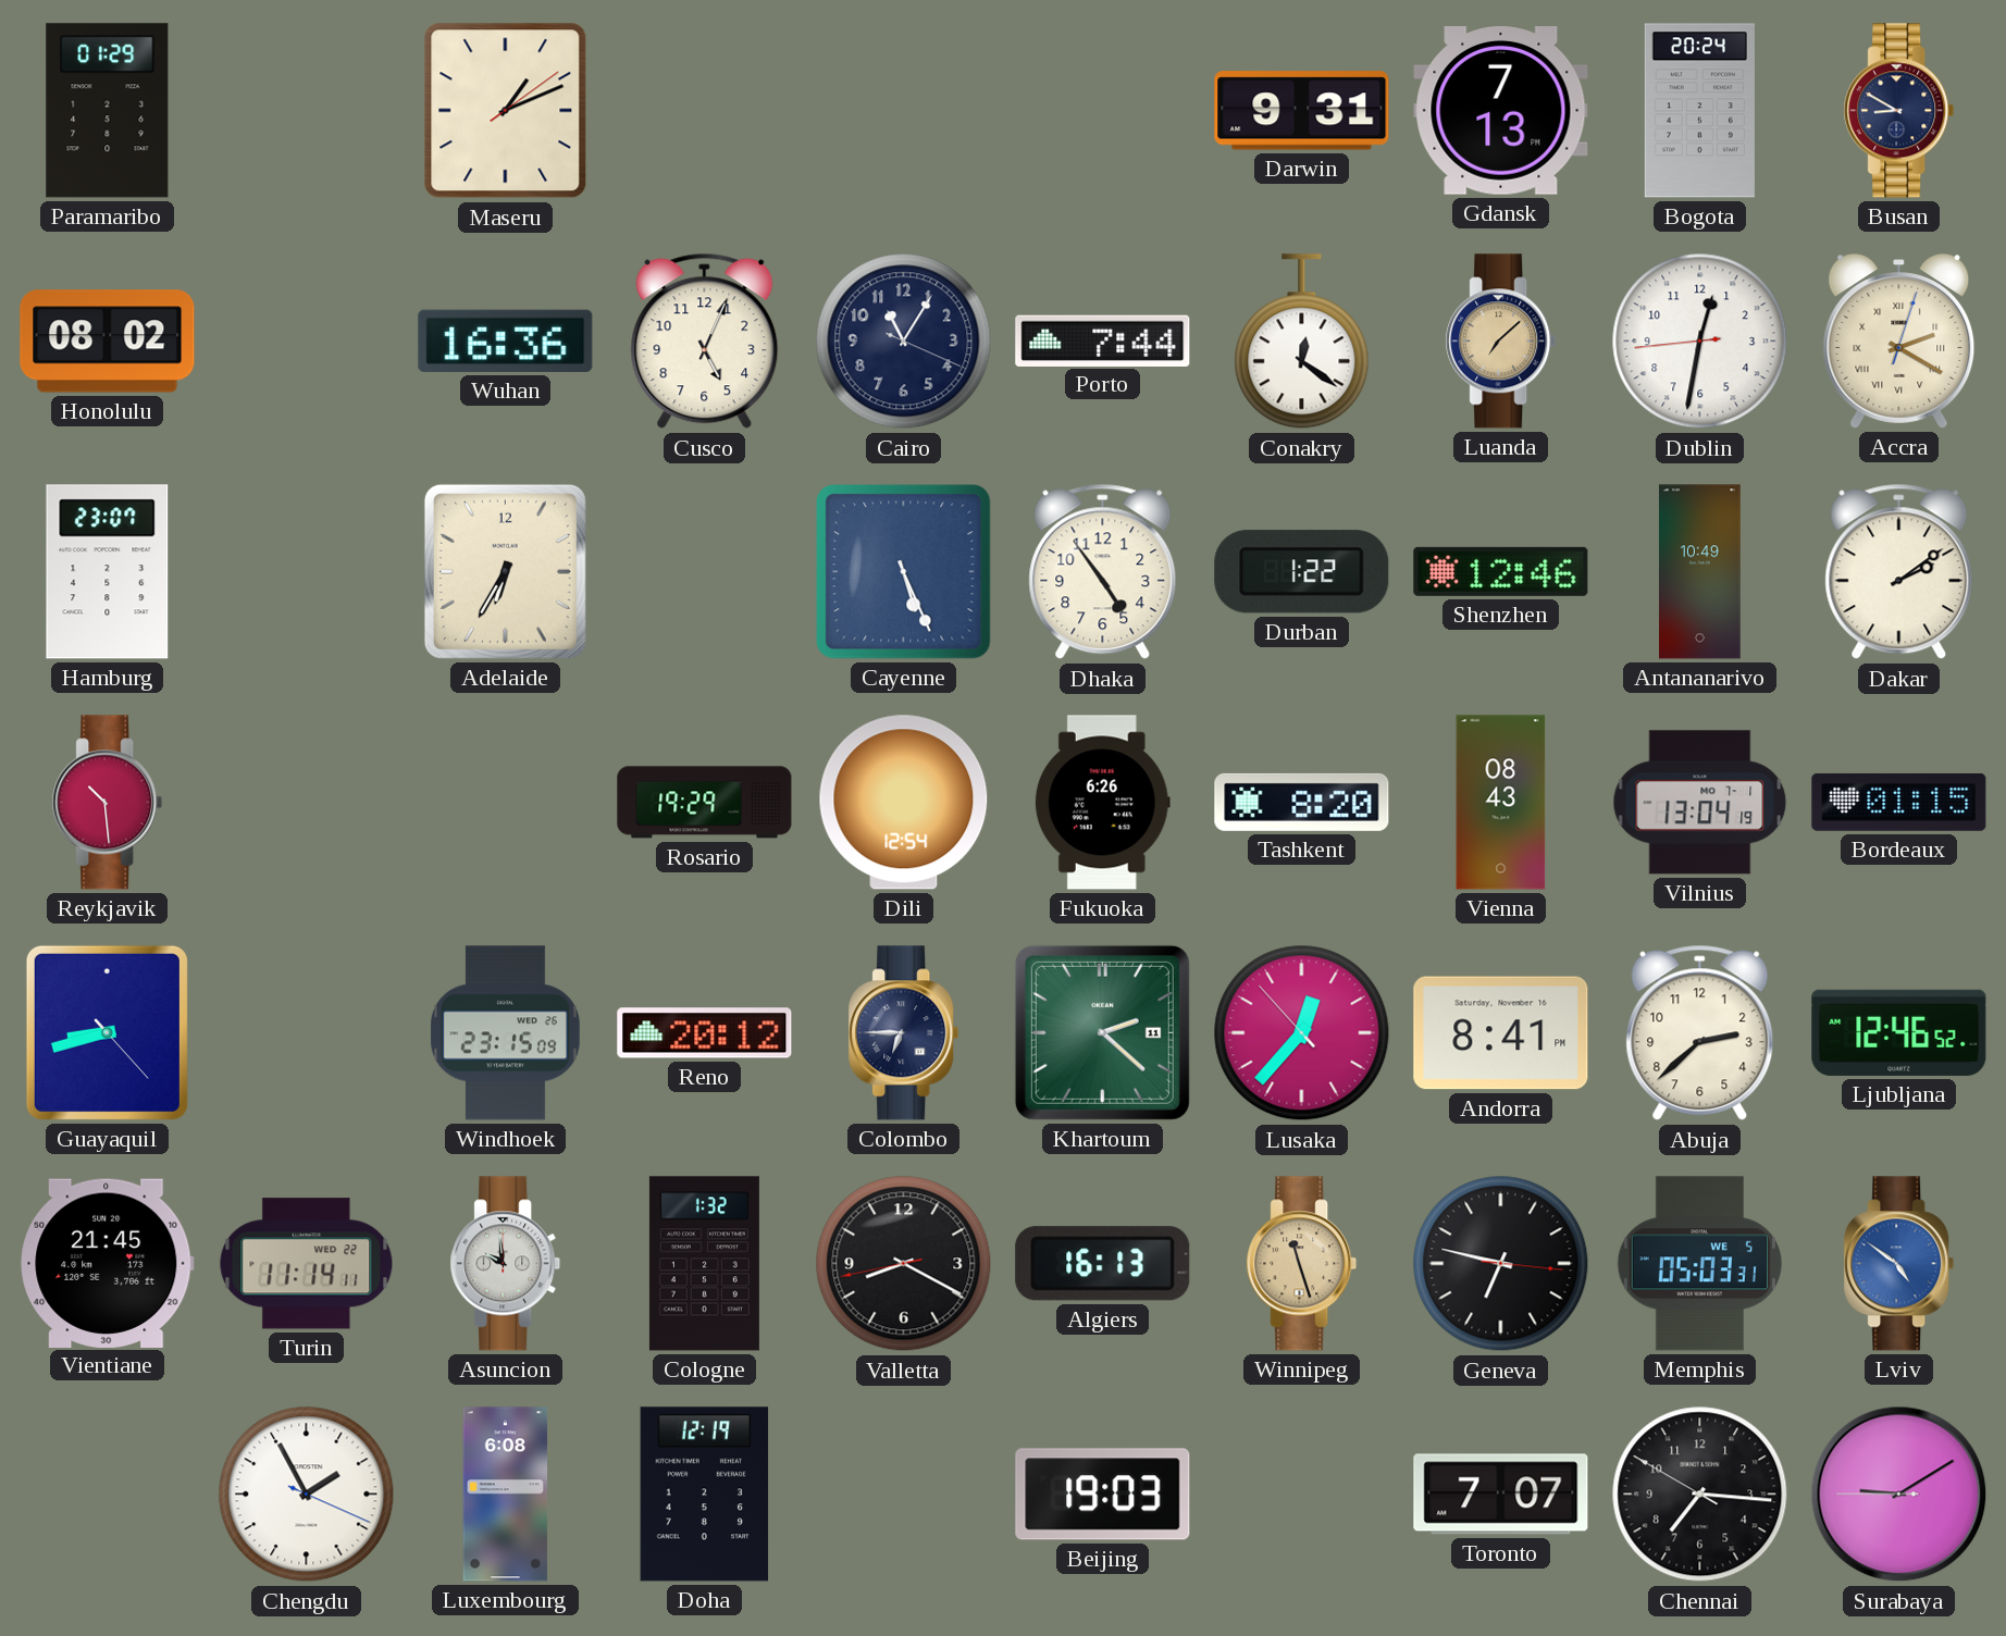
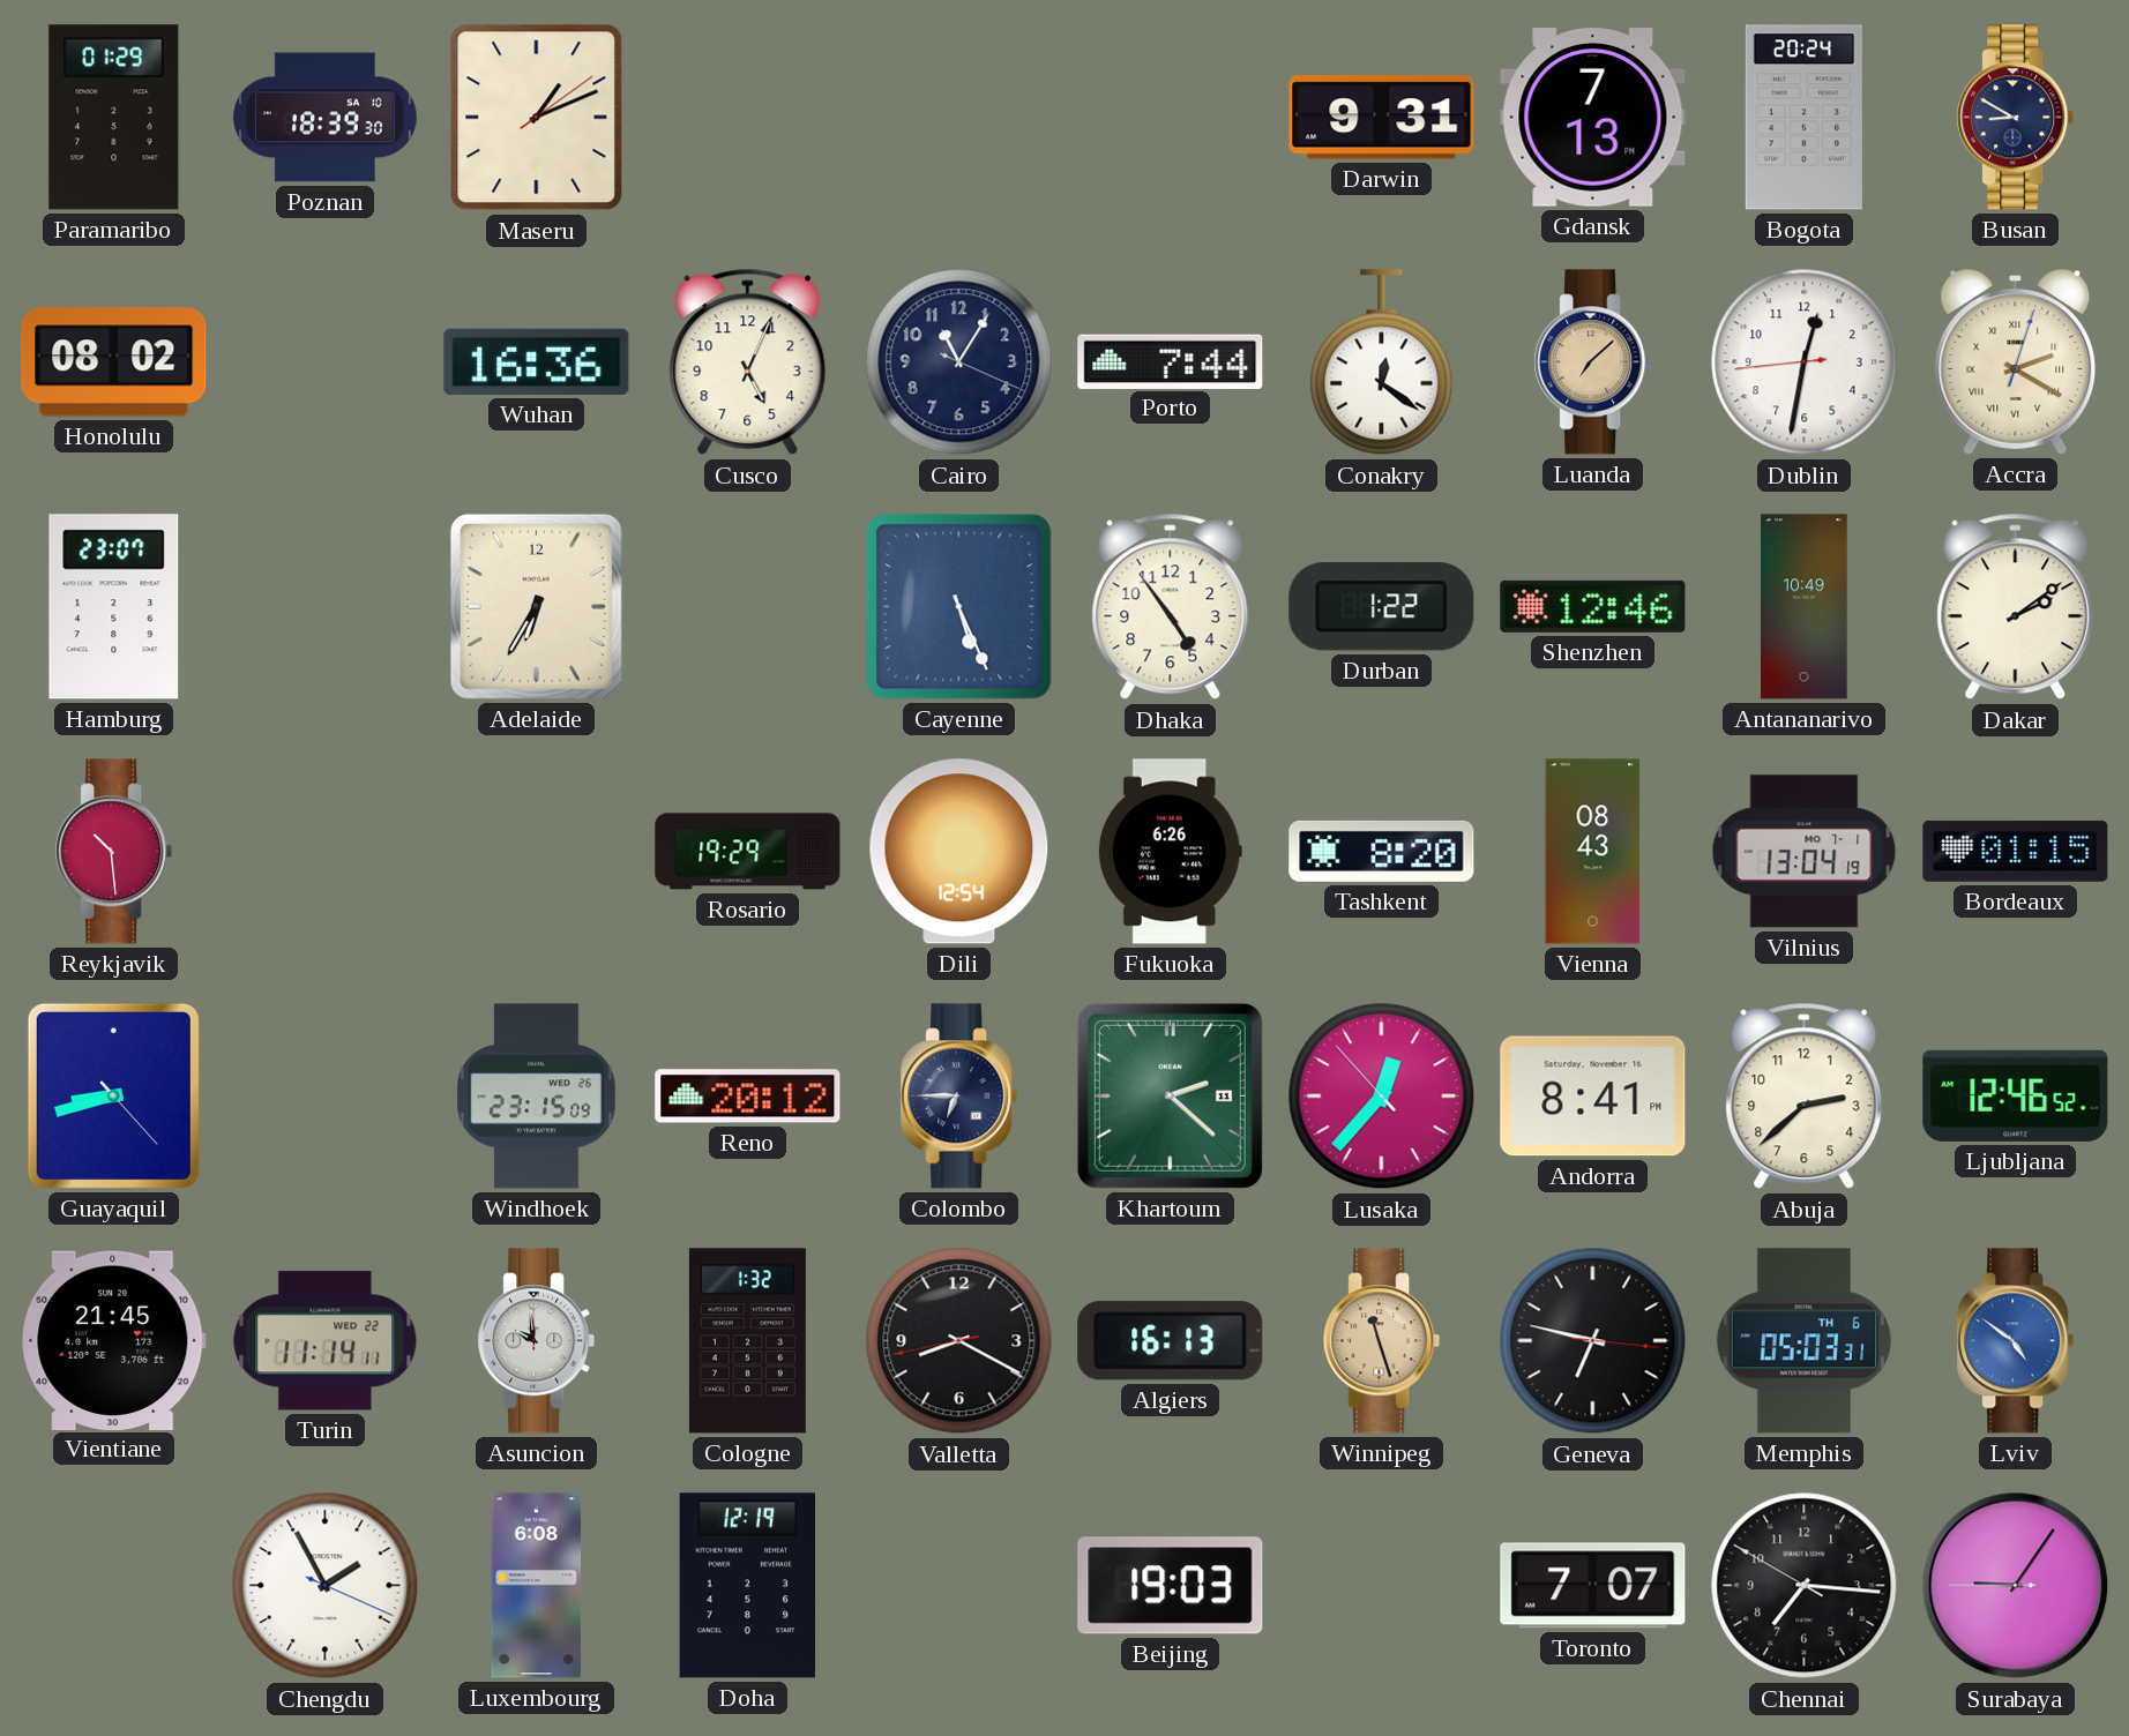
Poznan: none -> 18:39 (324, 118)
Memphis date: WE 5 -> TH 6 (1803, 1341)
Surabaya: 9:09 -> 9:05 (2016, 1586)
